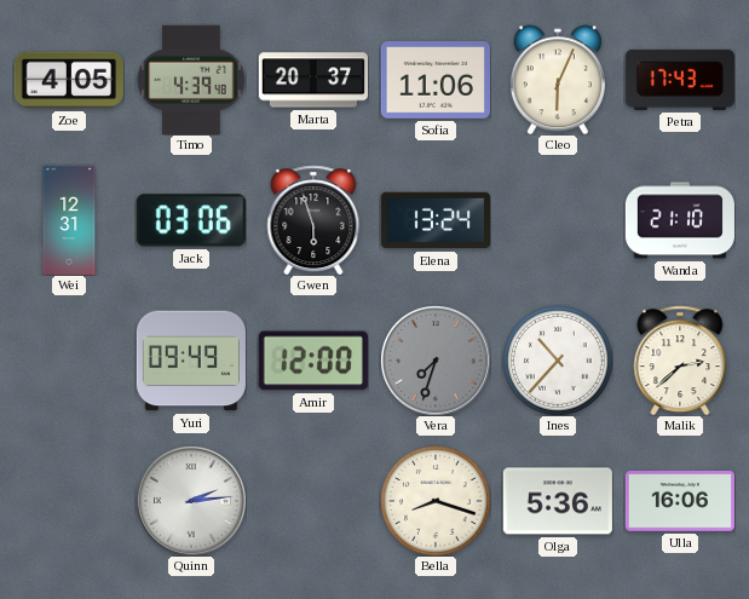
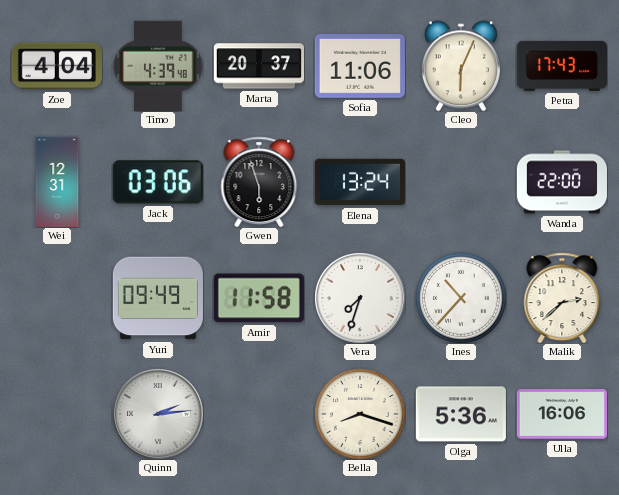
Zoe: 4:05 -> 4:04 (57, 66)
Wanda: 21:10 -> 22:00 (562, 182)
Amir: 12:00 -> 11:58 (259, 298)
Vera dial: grey -> white (360, 298)
